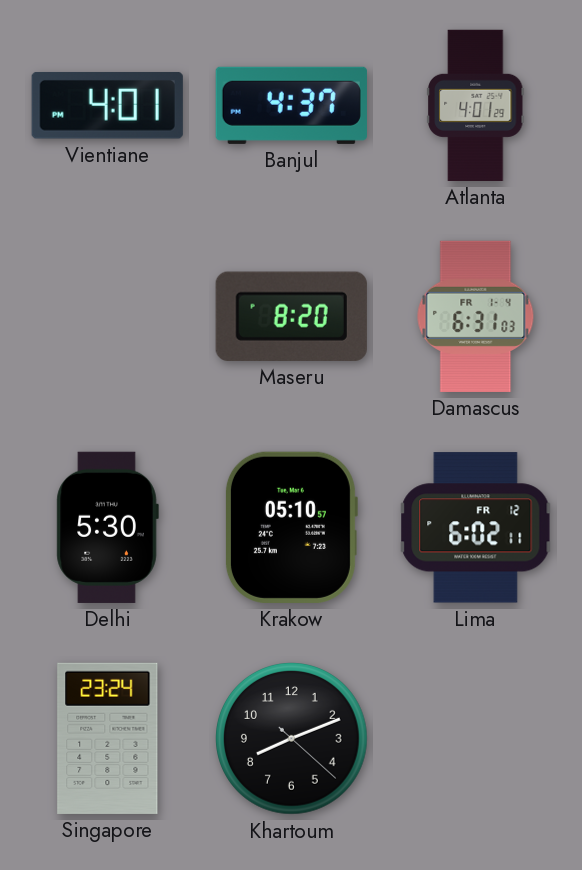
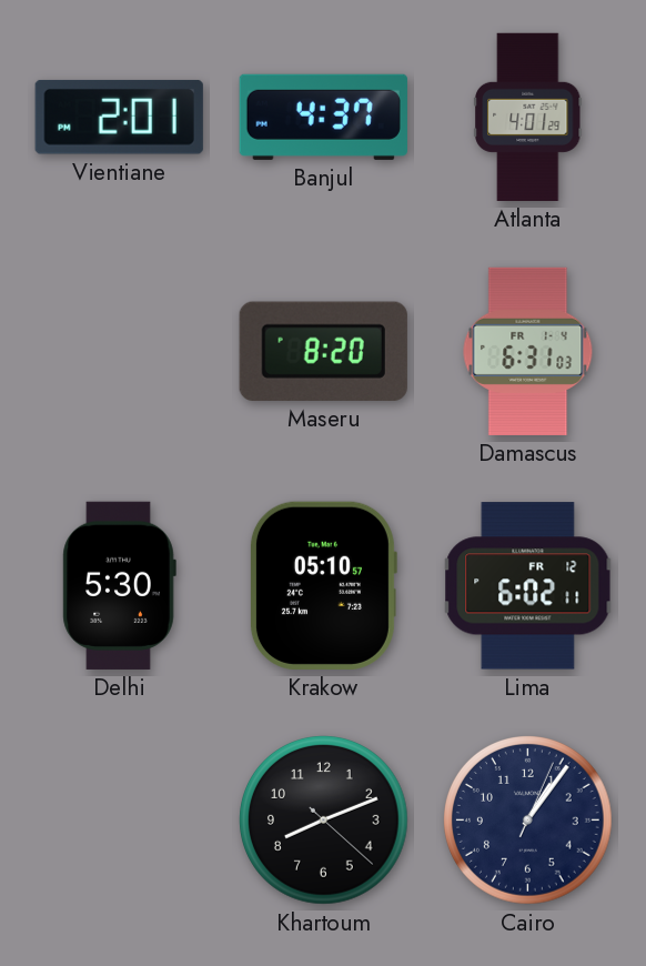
Vientiane: 4:01 -> 2:01 (119, 118)
Singapore: 23:24 -> none (108, 738)
Cairo: none -> 1:06 (528, 821)
